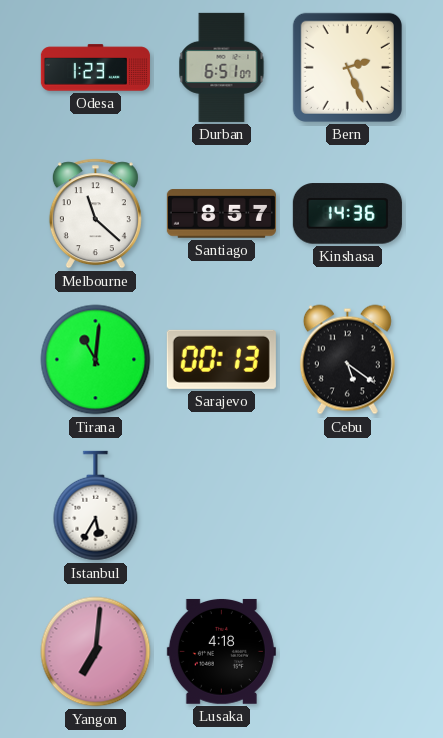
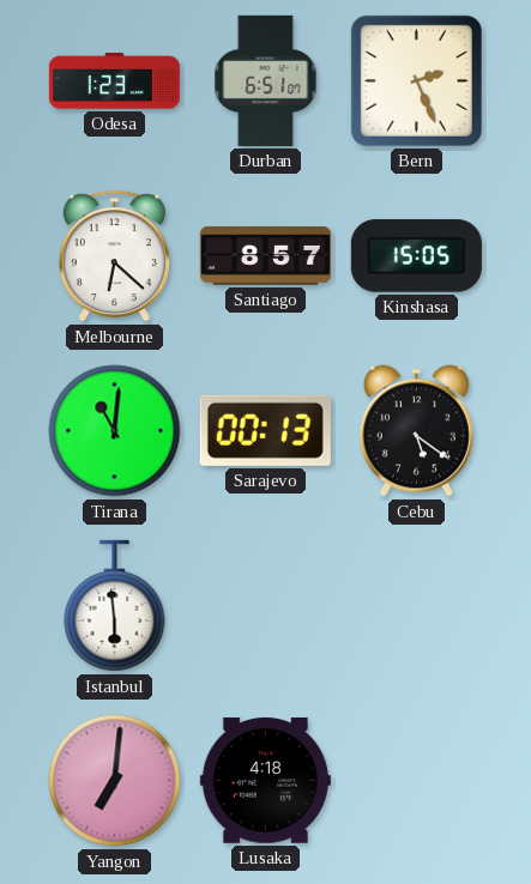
Melbourne: 11:22 -> 6:22 (114, 256)
Kinshasa: 14:36 -> 15:05 (416, 256)
Istanbul: 5:35 -> 5:59 (115, 606)
